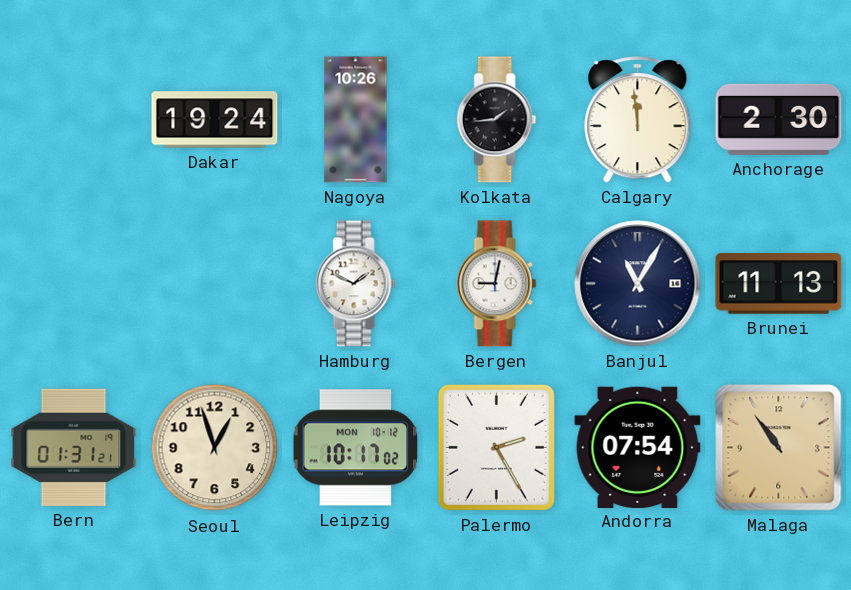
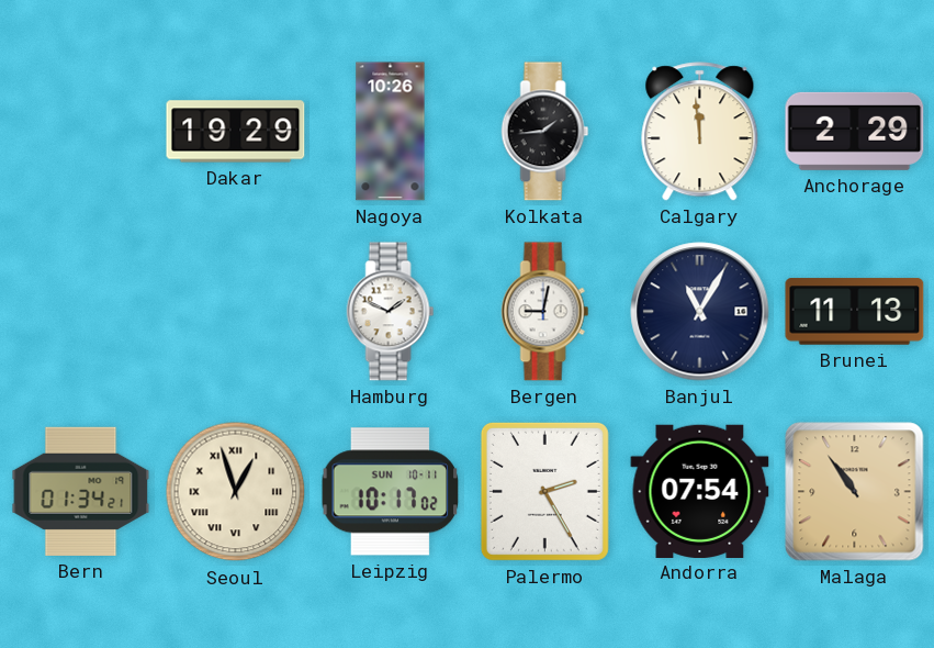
Dakar: 19:24 -> 19:29 (236, 132)
Anchorage: 2:30 -> 2:29 (855, 131)
Bern: 01:31 -> 01:34 (81, 491)
Seoul numerals: Arabic -> Roman (236, 492)
Leipzig date: MON 10-12 -> SUN 10-11 (391, 492)
